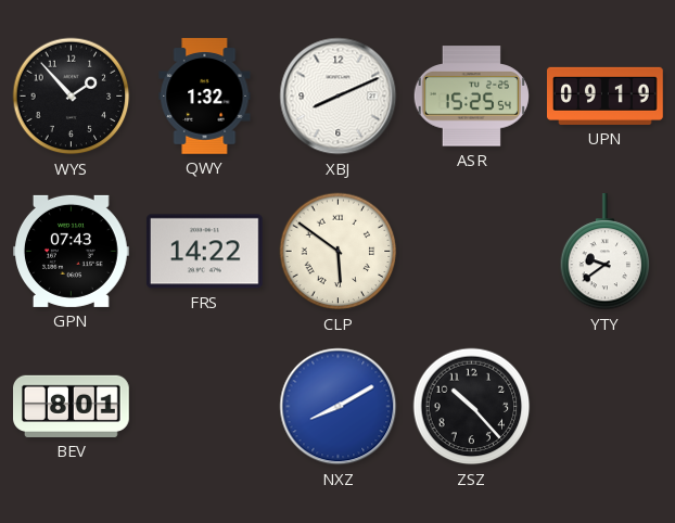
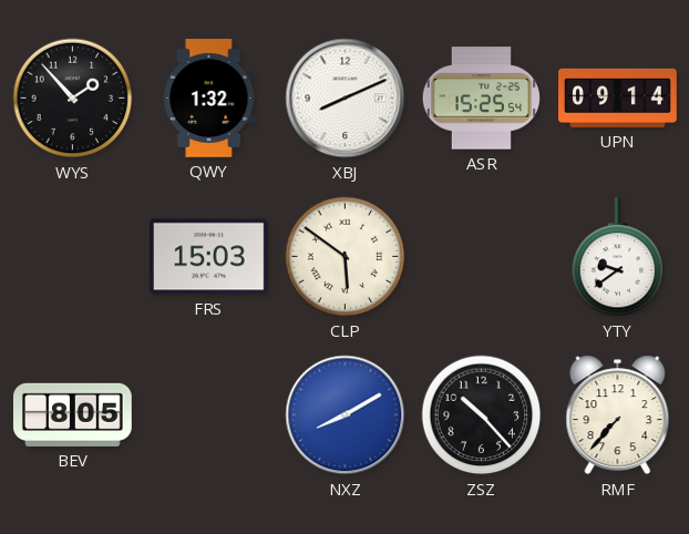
UPN: 09:19 -> 09:14 (618, 97)
GPN: 07:43 -> none (72, 251)
FRS: 14:22 -> 15:03 (208, 257)
BEV: 8:01 -> 8:05 (73, 414)
RMF: none -> 7:37 (618, 415)
